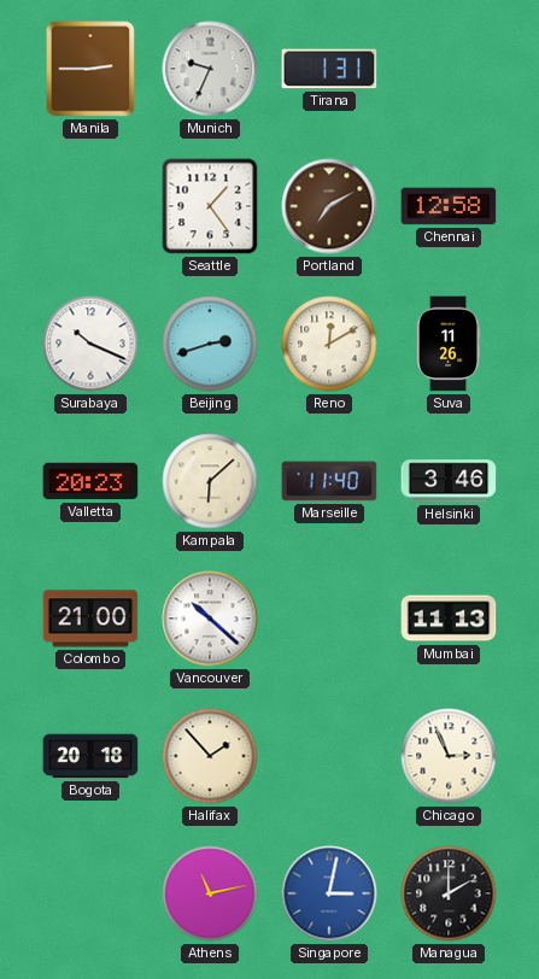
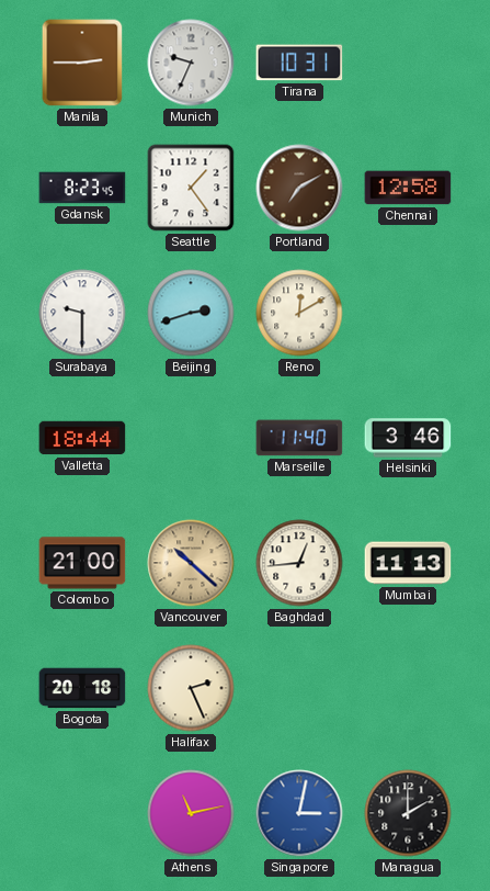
Tirana: 1:31 -> 10:31 (299, 63)
Gdansk: none -> 8:23 (82, 188)
Surabaya: 10:19 -> 9:30 (82, 313)
Suva: 11:26 -> none (449, 344)
Valletta: 20:23 -> 18:44 (82, 438)
Kampala: 6:08 -> none (210, 481)
Vancouver dial: white -> champagne (191, 563)
Baghdad: none -> 12:44 (299, 563)
Halifax: 1:53 -> 2:26 (191, 688)
Chicago: 2:56 -> none (449, 756)
